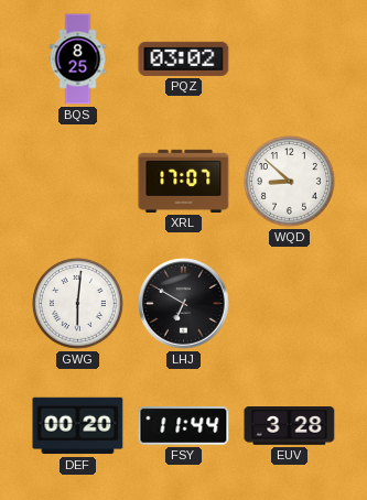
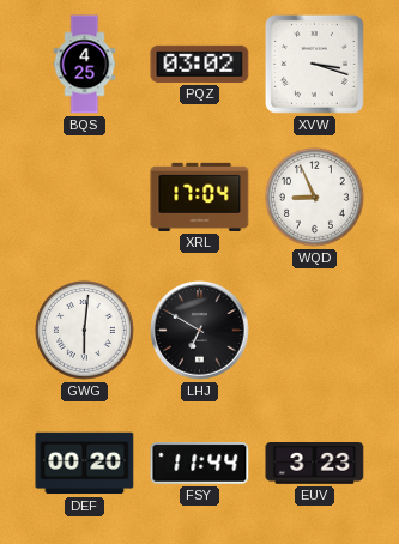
BQS: 8:25 -> 4:25 (85, 65)
XVW: none -> 3:18 (314, 64)
XRL: 17:07 -> 17:04 (200, 197)
WQD: 8:52 -> 8:56 (314, 197)
EUV: 3:28 -> 3:23 (315, 464)
